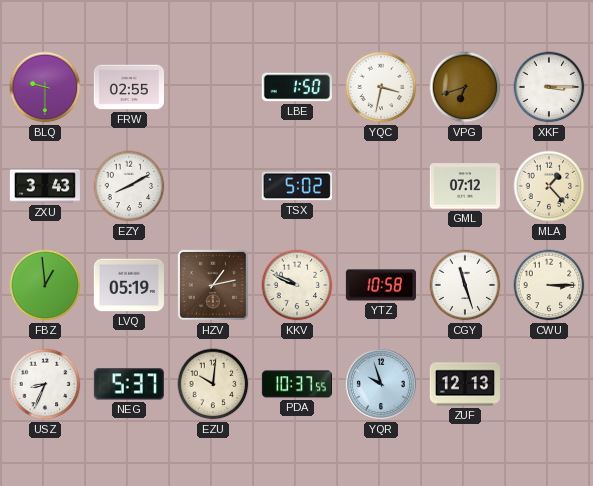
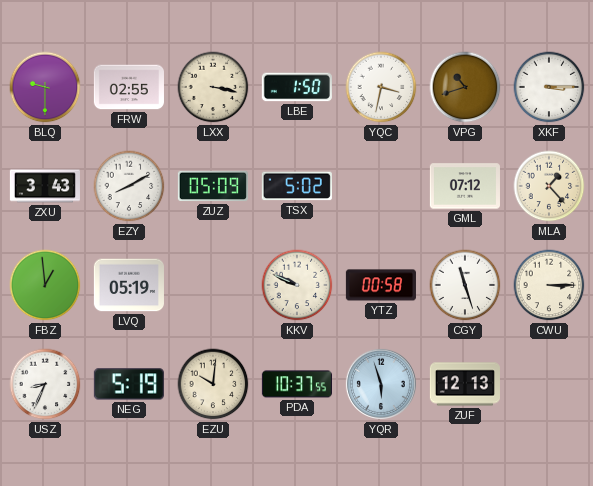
LXX: none -> 3:17 (213, 87)
VPG: 6:42 -> 10:42 (465, 87)
ZUZ: none -> 05:09 (213, 186)
HZV: 1:13 -> none (213, 285)
YTZ: 10:58 -> 00:58 (381, 285)
NEG: 5:37 -> 5:19 (129, 384)
YQR: 9:57 -> 5:57 (381, 384)
